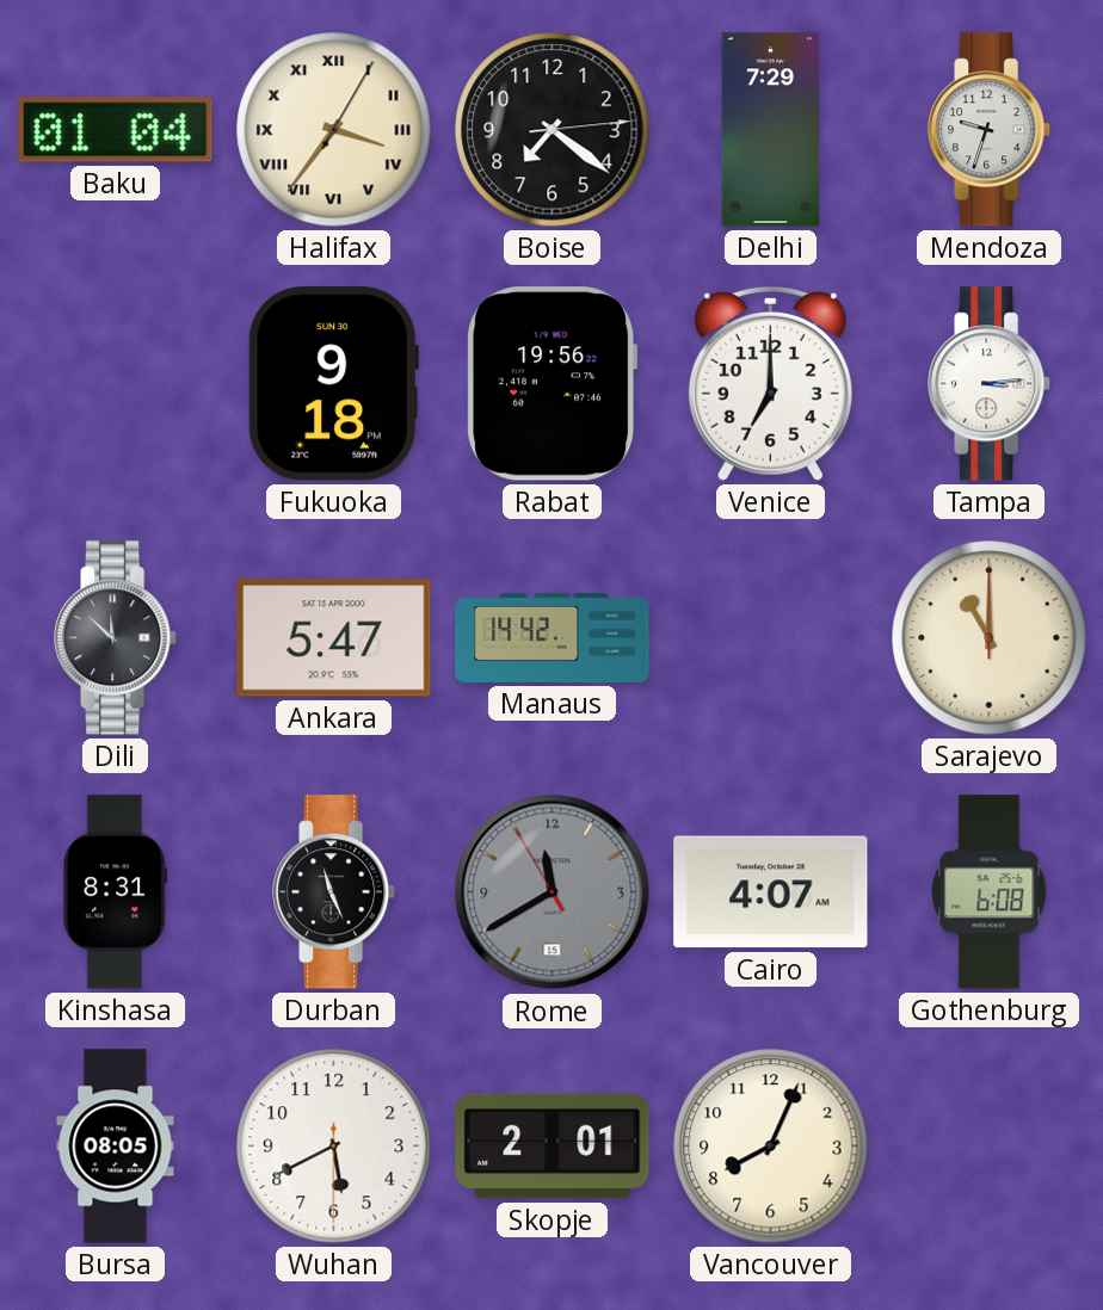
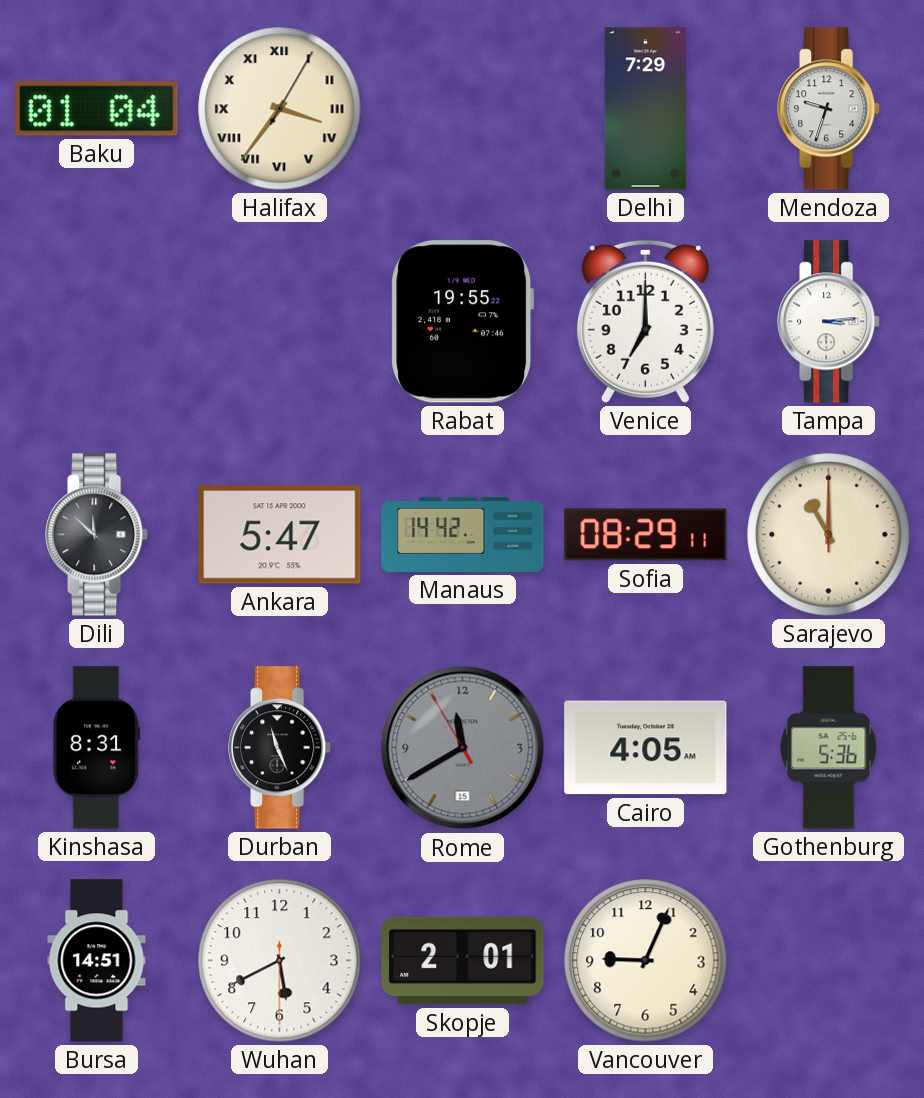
Boise: 7:21 -> none (553, 130)
Fukuoka: 9:18 -> none (333, 384)
Rabat: 19:56 -> 19:55 (463, 322)
Sofia: none -> 08:29 (646, 535)
Cairo: 4:07 -> 4:05 (646, 748)
Gothenburg: 6:08 -> 5:36 (829, 748)
Bursa: 08:05 -> 14:51 (97, 961)
Vancouver: 8:04 -> 9:04 (646, 961)
